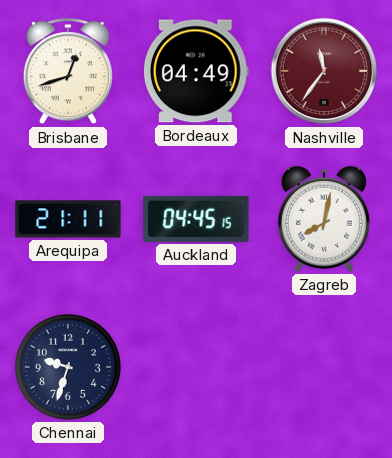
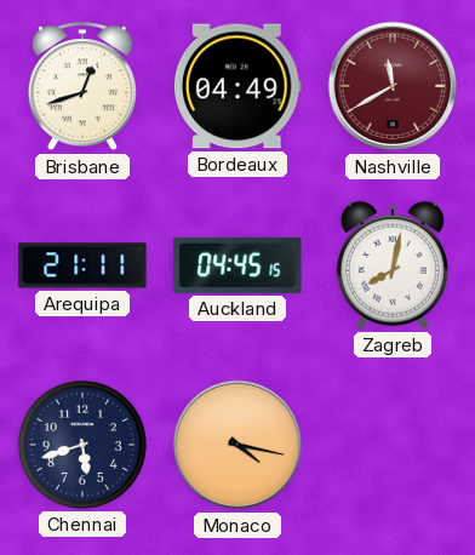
Nashville: 11:36 -> 11:40 (393, 86)
Chennai: 9:33 -> 5:42 (82, 445)
Monaco: none -> 4:17 (237, 445)
